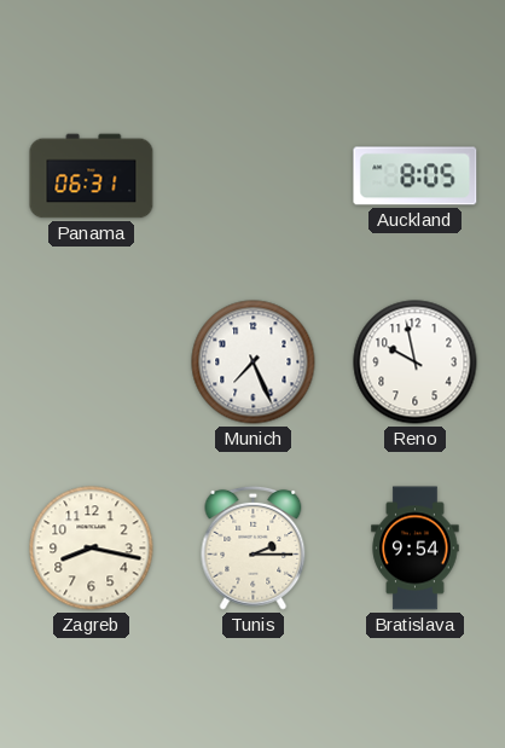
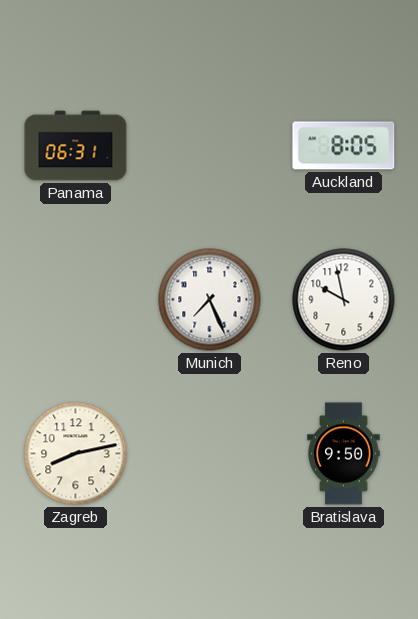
Zagreb: 8:17 -> 8:13 (76, 454)
Tunis: 2:15 -> none (254, 547)
Bratislava: 9:54 -> 9:50 (344, 454)
